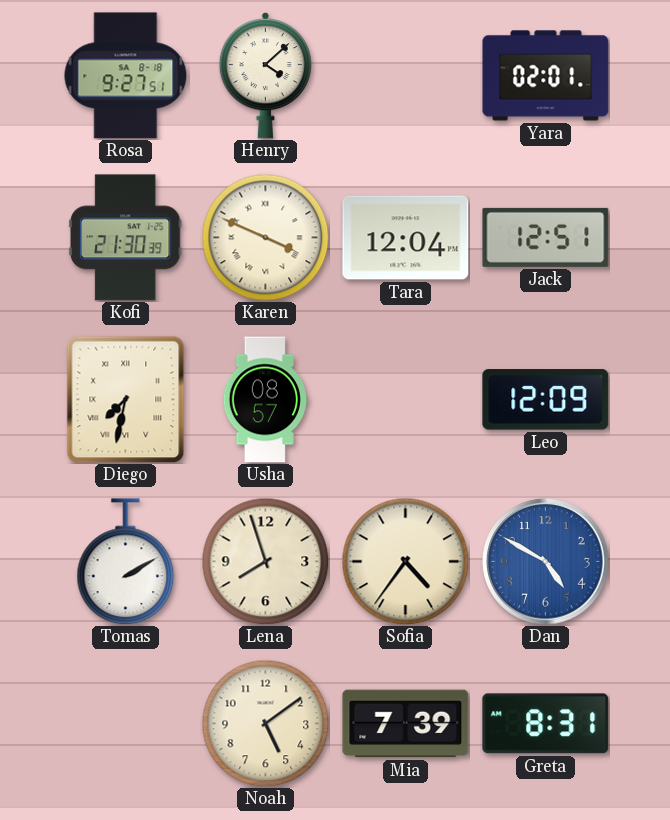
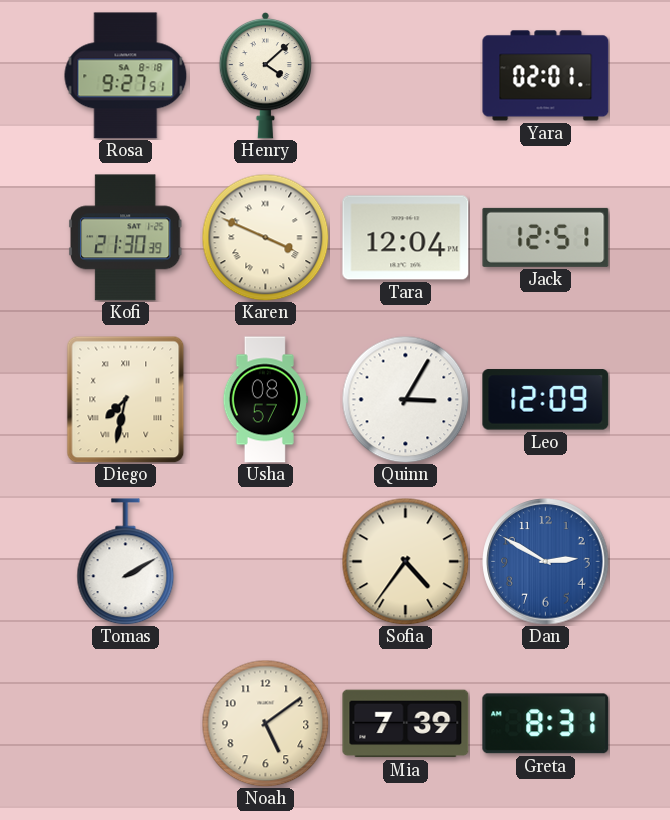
Quinn: none -> 3:05 (405, 399)
Lena: 7:57 -> none (265, 561)
Dan: 4:50 -> 2:50 (546, 562)
